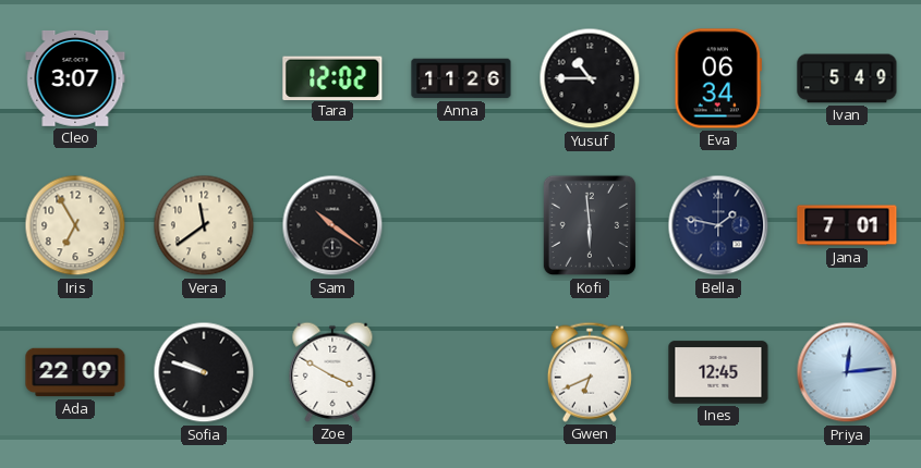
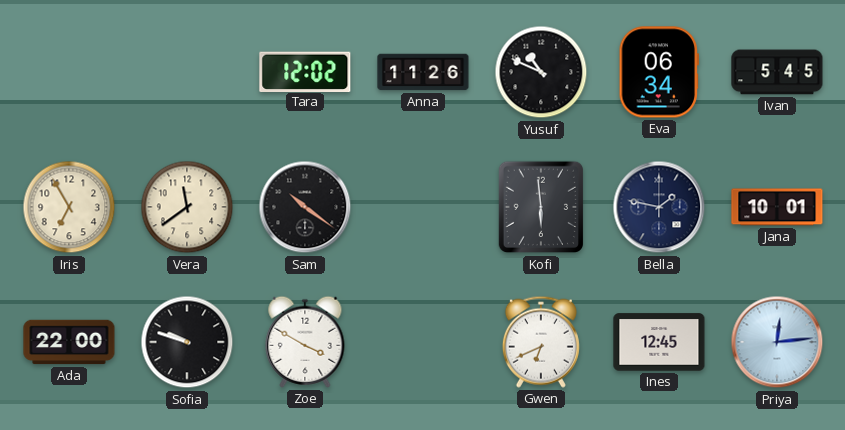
Cleo: 3:07 -> none (75, 78)
Yusuf: 10:45 -> 10:49 (541, 72)
Ivan: 5:49 -> 5:45 (777, 72)
Jana: 7:01 -> 10:01 (777, 207)
Ada: 22:09 -> 22:00 (69, 342)
